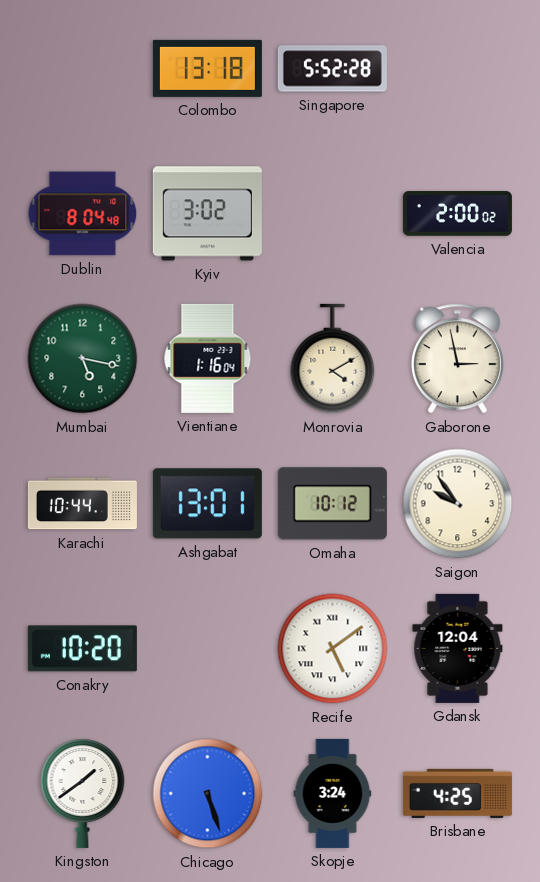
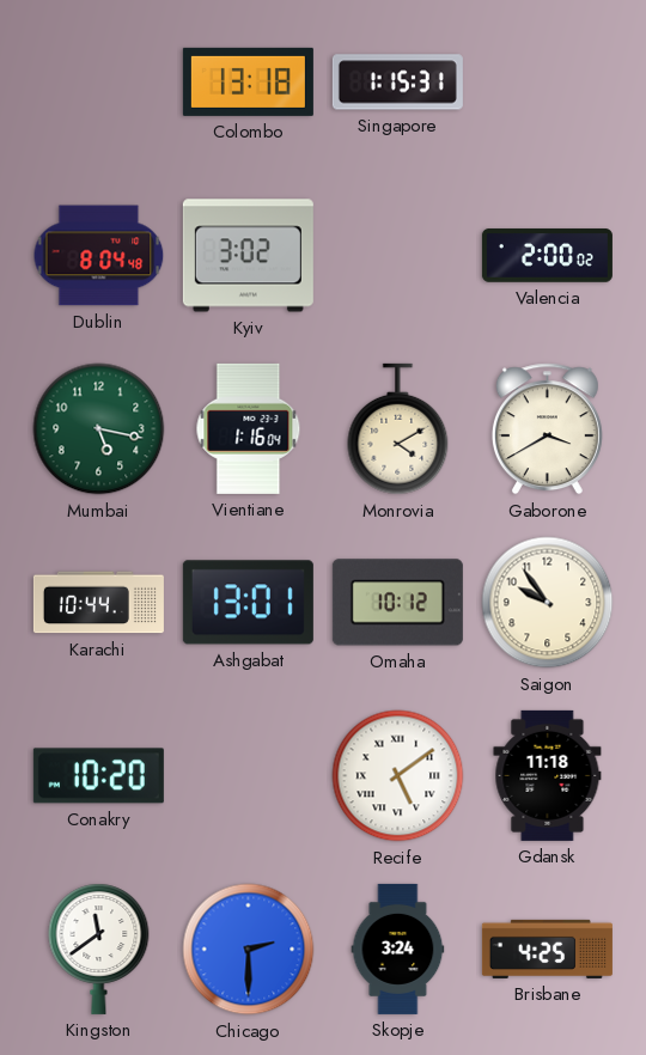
Singapore: 5:52 -> 1:15 (397, 83)
Gaborone: 2:58 -> 3:40 (547, 429)
Gdansk: 12:04 -> 11:18 (548, 775)
Kingston: 1:39 -> 11:39 (99, 949)
Chicago: 5:27 -> 2:30 (249, 950)
